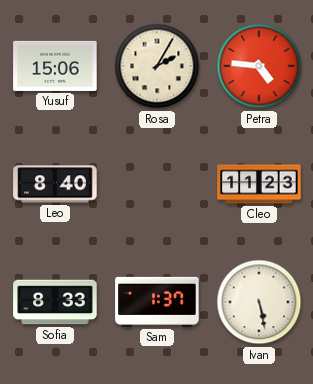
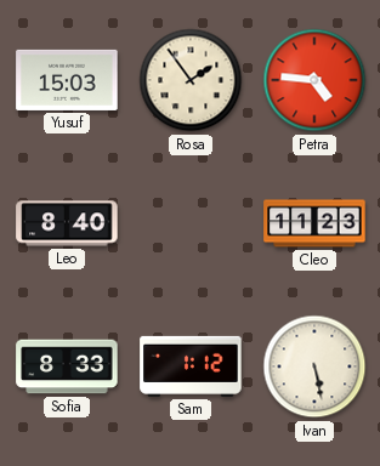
Yusuf: 15:06 -> 15:03 (67, 80)
Rosa: 2:05 -> 1:54 (191, 80)
Sam: 1:37 -> 1:12 (191, 366)
